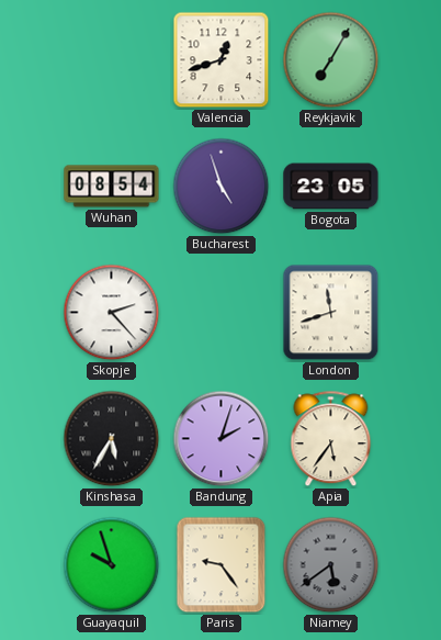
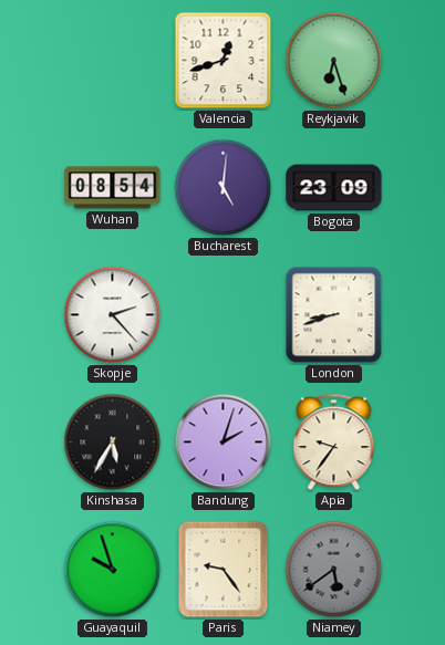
Reykjavik: 7:05 -> 6:27 (334, 61)
Bucharest: 4:57 -> 5:01 (224, 188)
Bogota: 23:05 -> 23:09 (334, 188)
London: 11:42 -> 8:42 (334, 315)
Apia: 5:36 -> 9:36 (334, 443)
